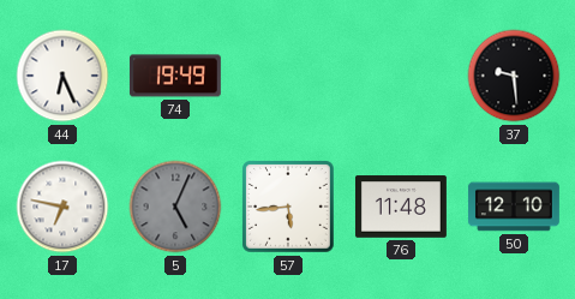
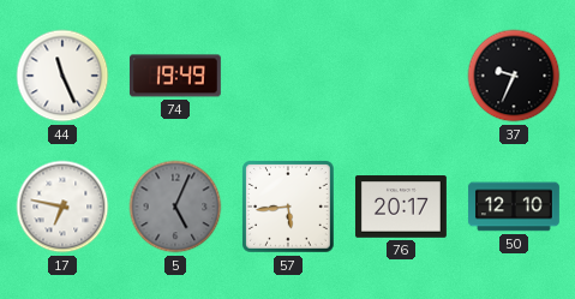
44: 6:26 -> 11:26 (62, 76)
37: 9:29 -> 9:34 (514, 76)
76: 11:48 -> 20:17 (401, 207)
